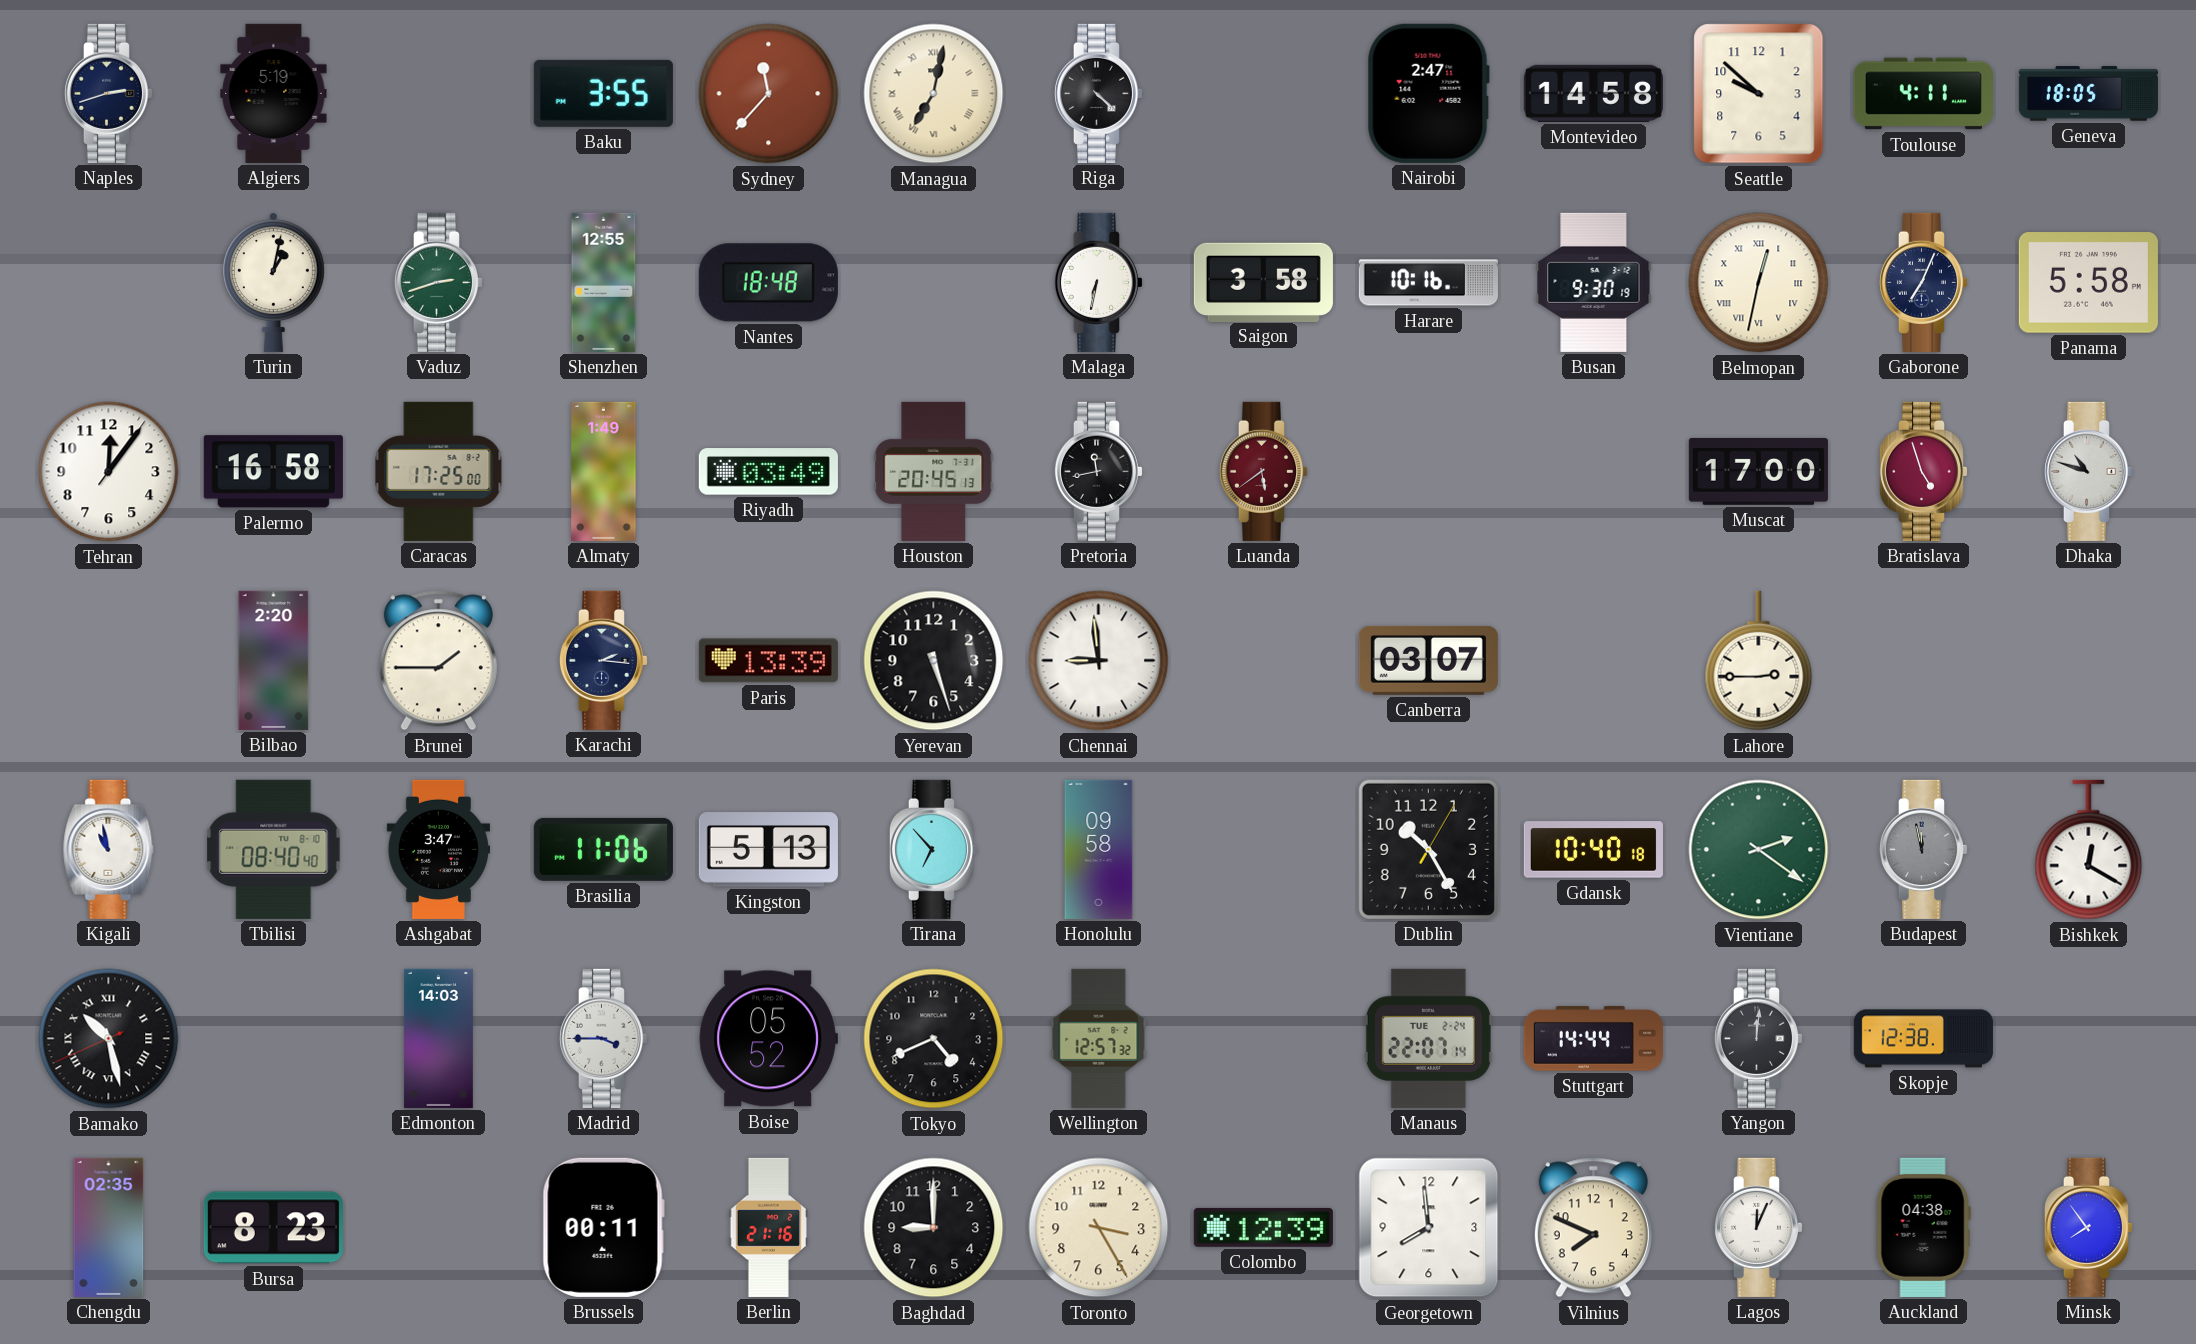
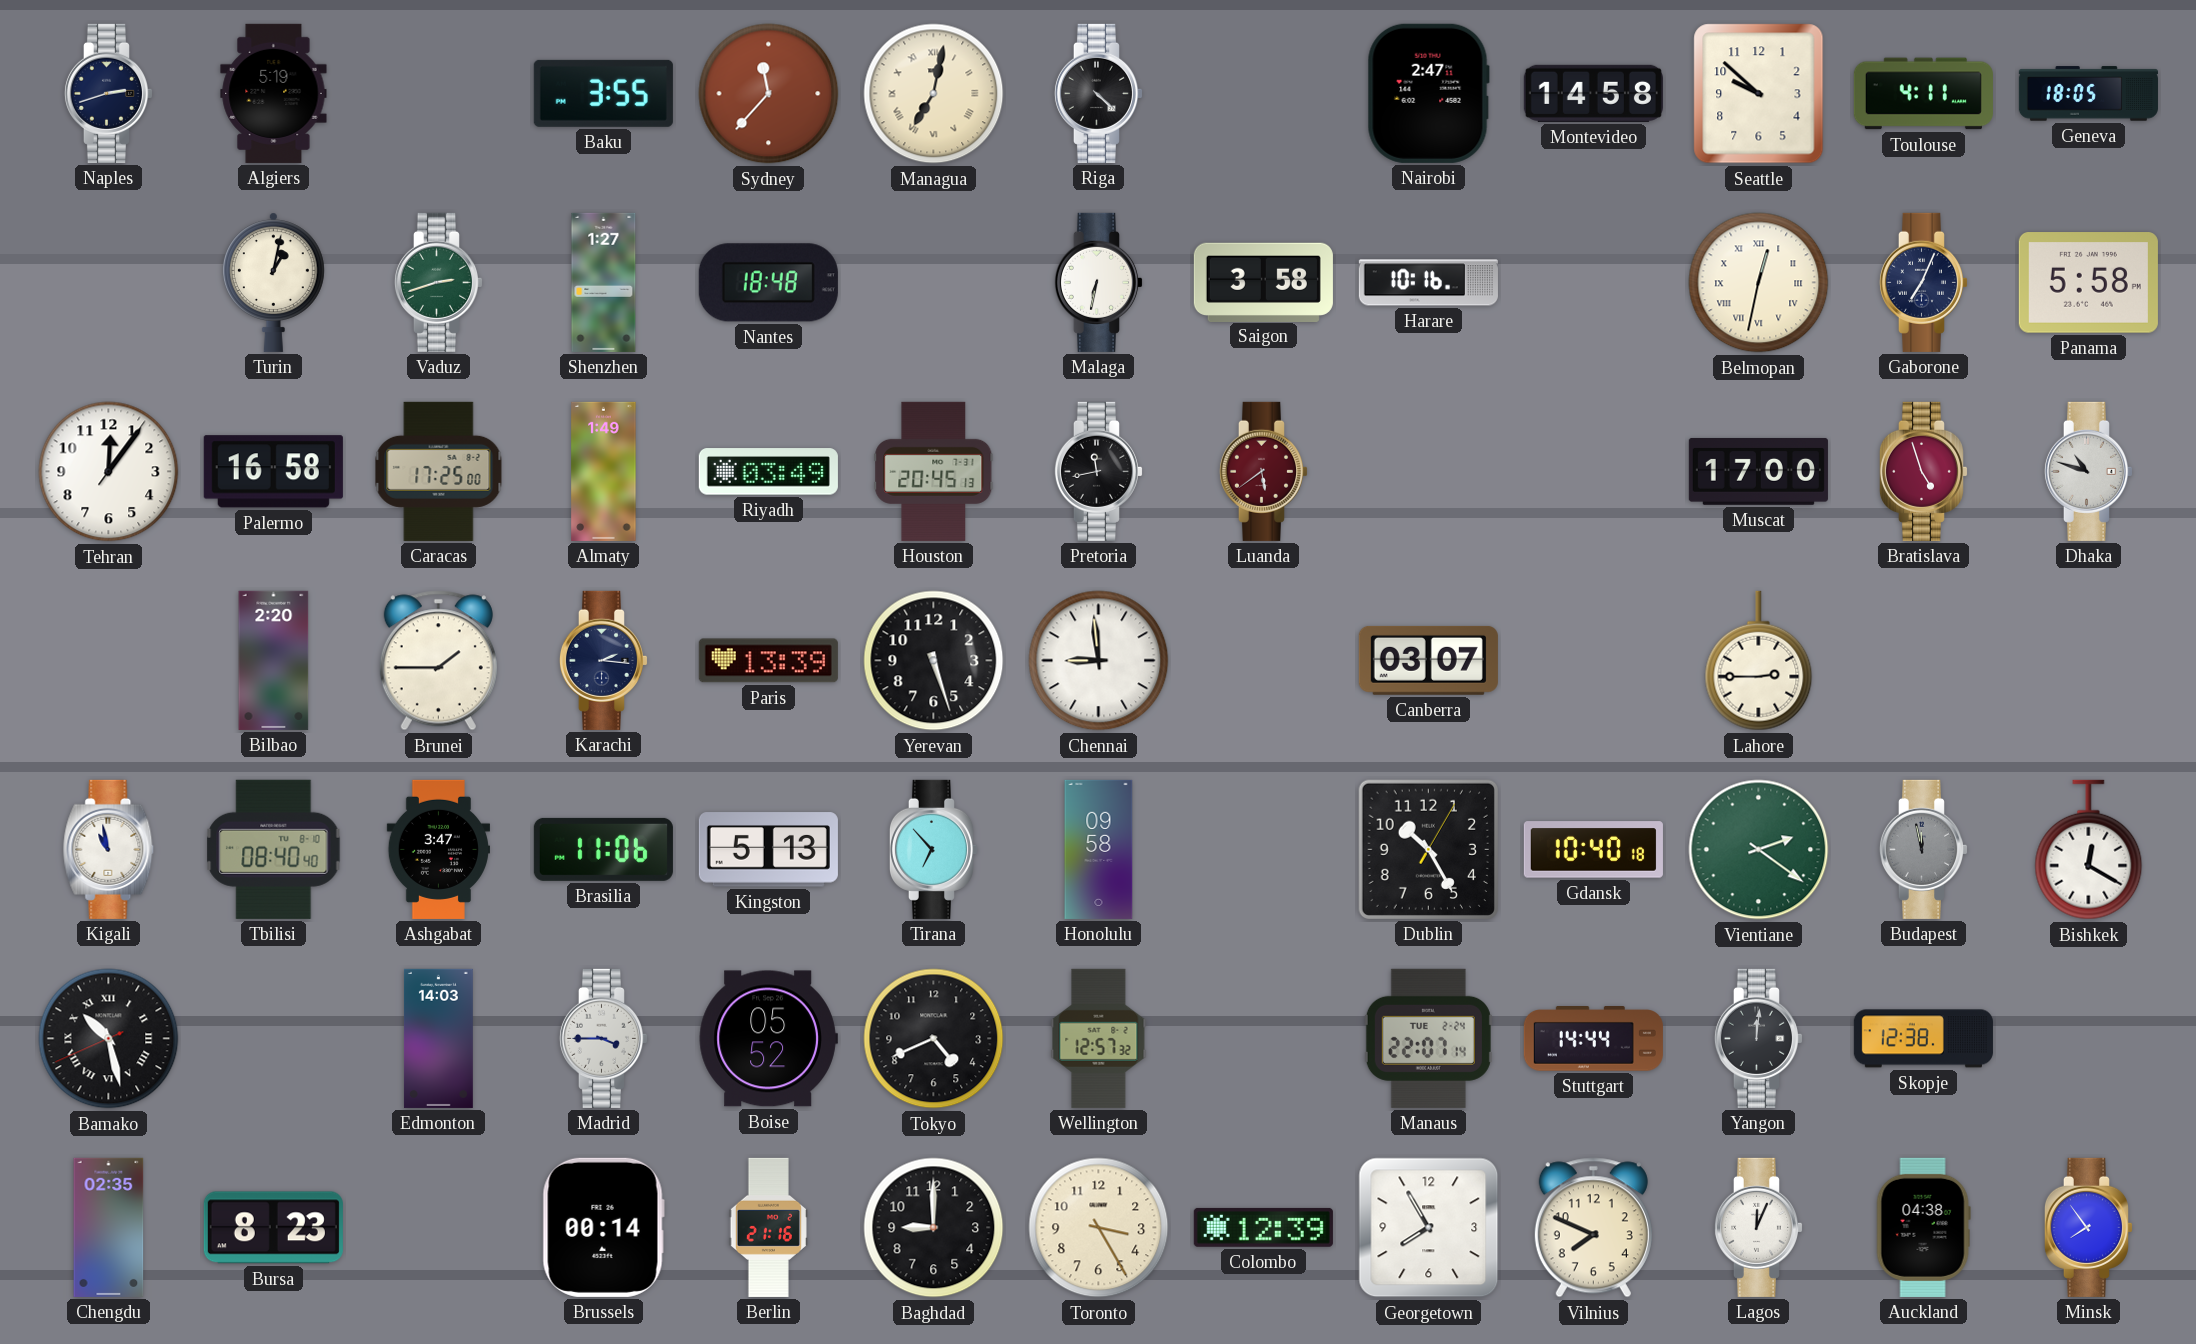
Shenzhen: 12:55 -> 1:27 (604, 282)
Busan: 9:30 -> none (1594, 282)
Brussels: 00:11 -> 00:14 (603, 1227)
Georgetown: 7:59 -> 7:55 (1429, 1228)
